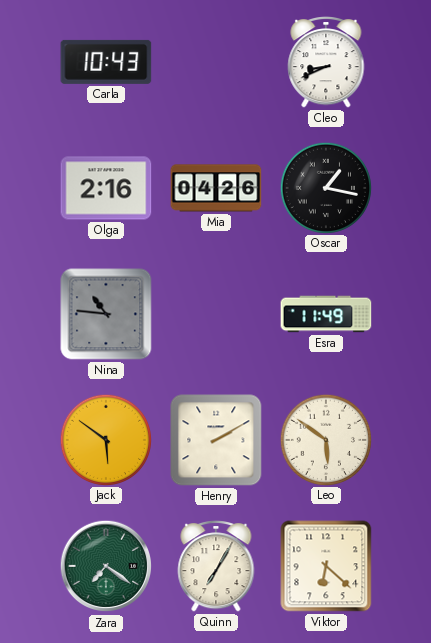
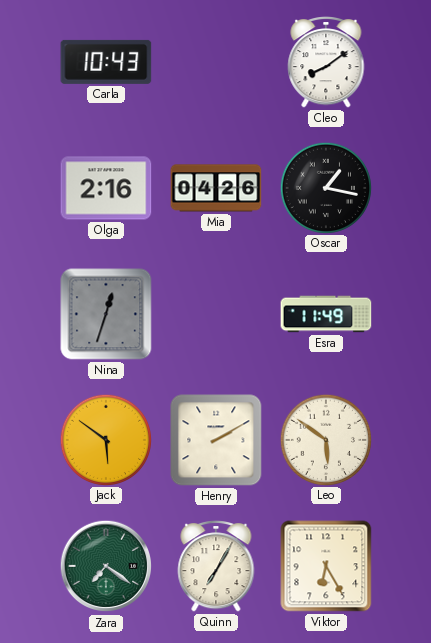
Cleo: 8:41 -> 8:09 (326, 63)
Nina: 10:46 -> 12:33 (106, 314)
Viktor: 6:22 -> 6:25 (326, 566)
